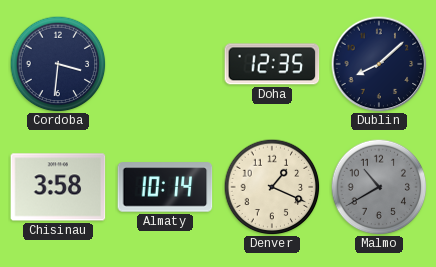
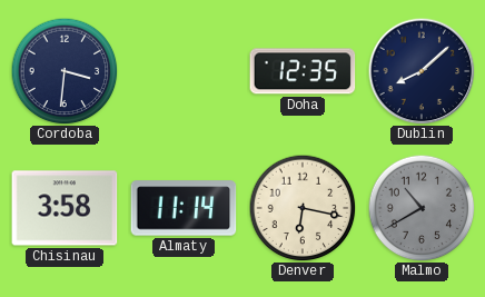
Almaty: 10:14 -> 11:14 (184, 208)
Denver: 1:19 -> 6:17 (303, 208)
